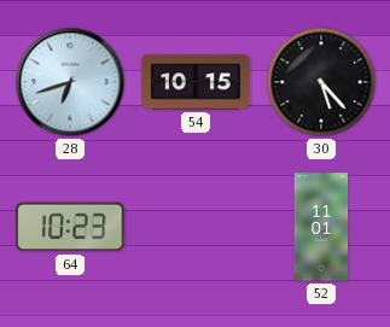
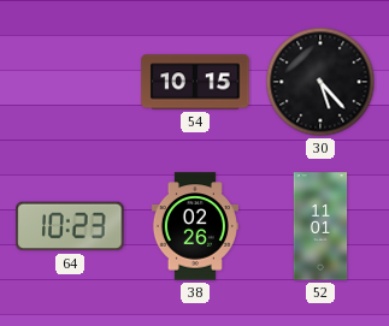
28: 6:42 -> none (70, 82)
38: none -> 02:26 (195, 226)
